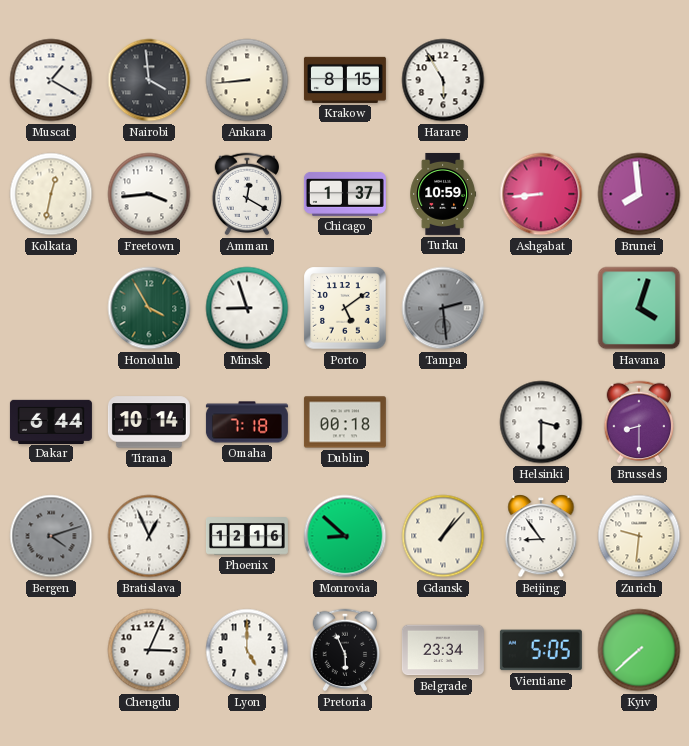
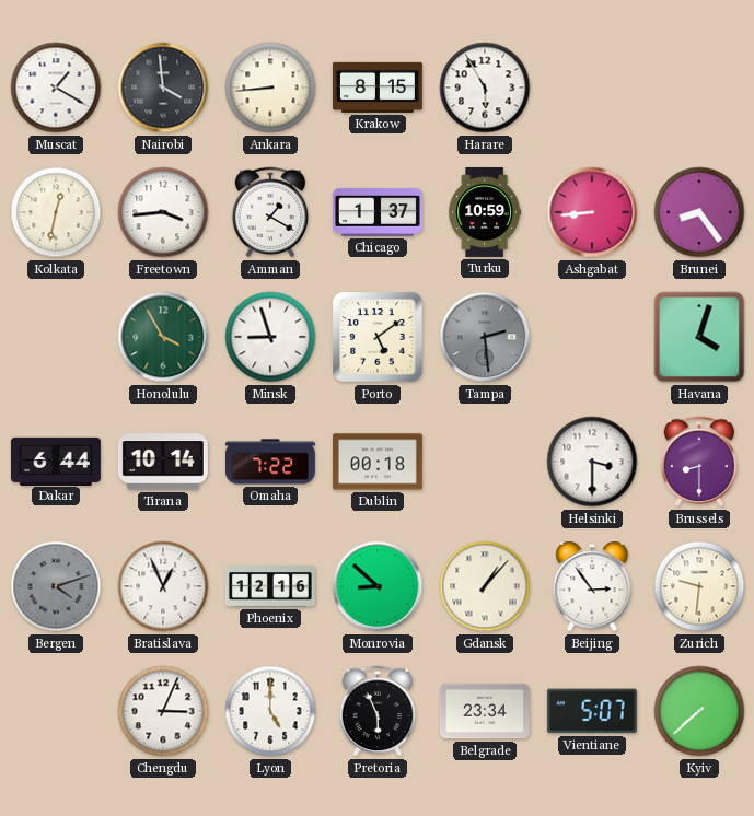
Amman: 12:20 -> 1:20 (270, 212)
Brunei: 7:59 -> 8:24 (699, 212)
Omaha: 7:18 -> 7:22 (270, 462)
Beijing: 8:54 -> 2:54 (592, 586)
Vientiane: 5:05 -> 5:07 (592, 711)
